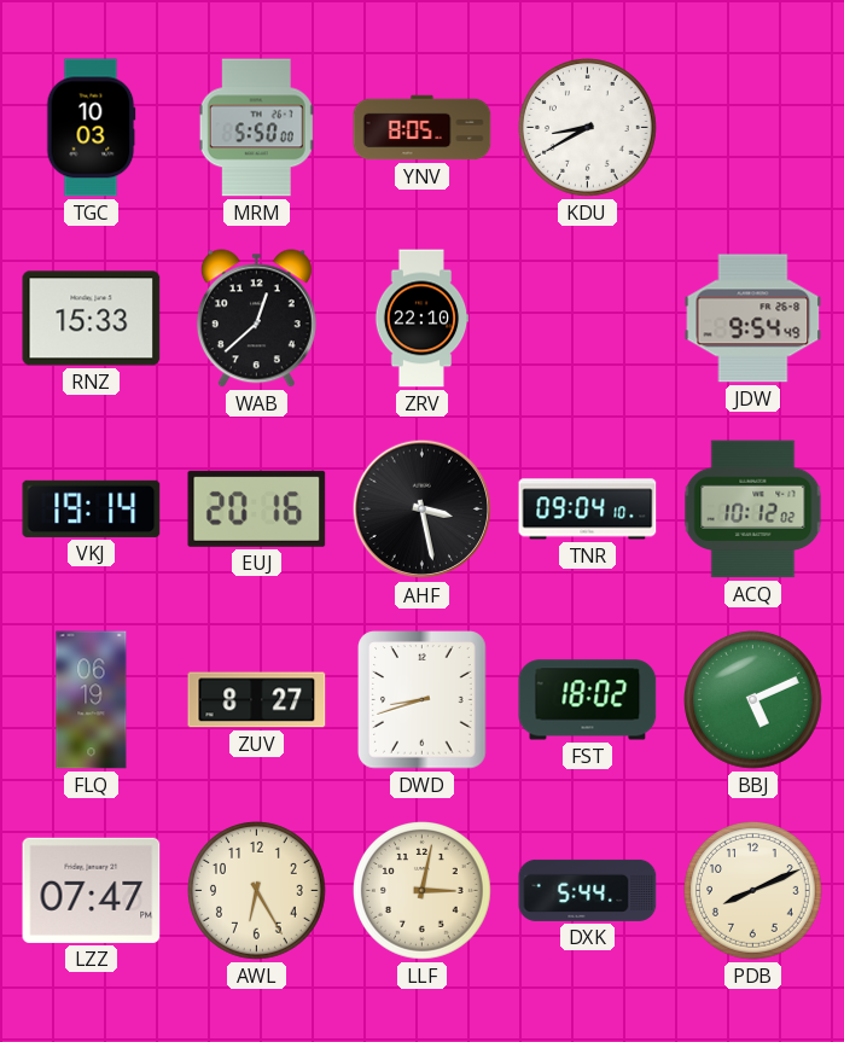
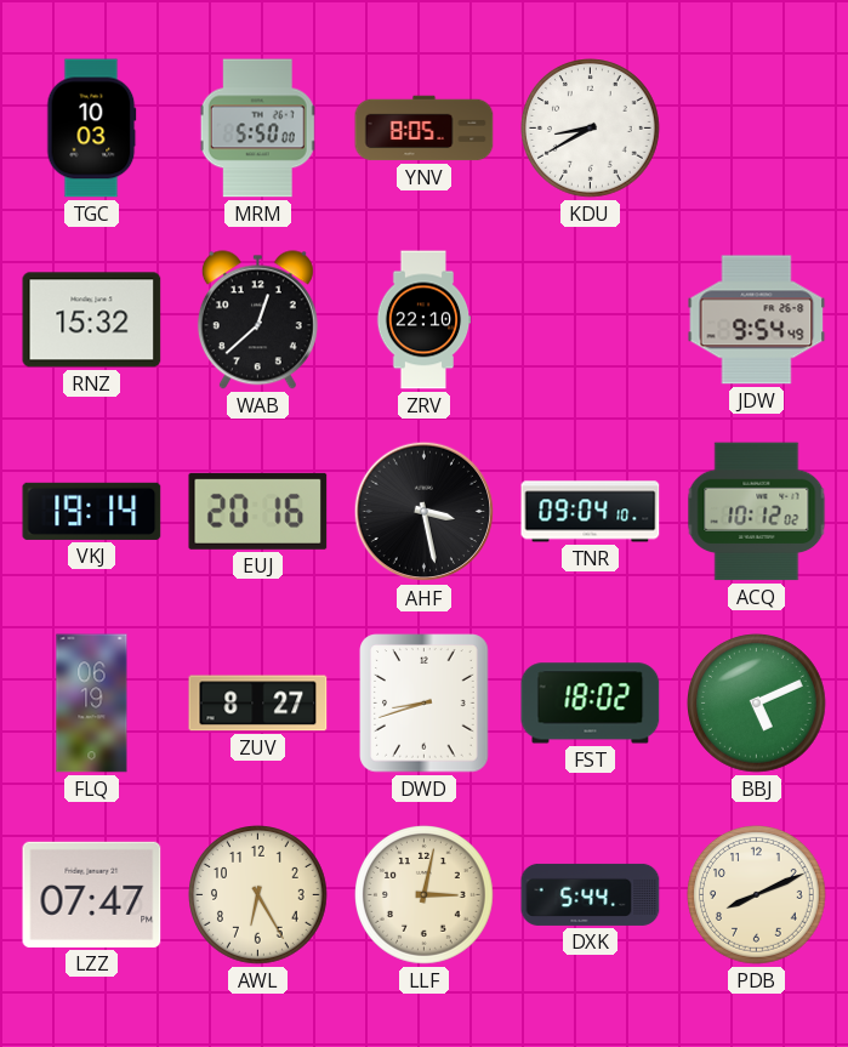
RNZ: 15:33 -> 15:32 (92, 320)
